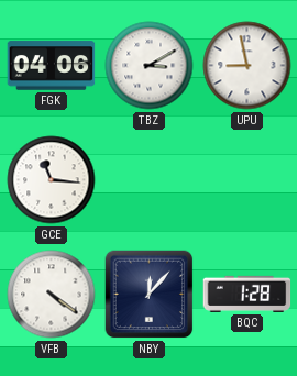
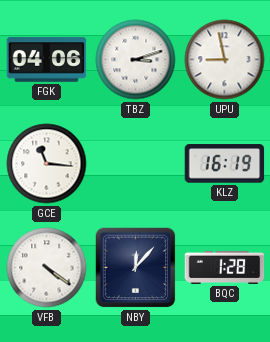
TBZ: 3:10 -> 3:12 (136, 60)
KLZ: none -> 16:19 (225, 164)
